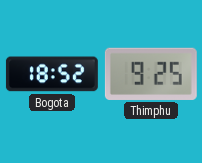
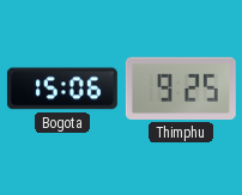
Bogota: 18:52 -> 15:06 (62, 89)
